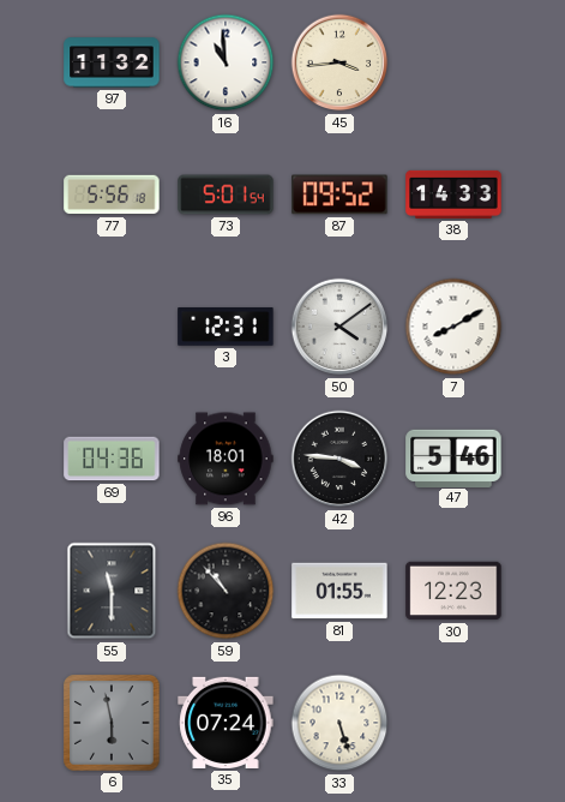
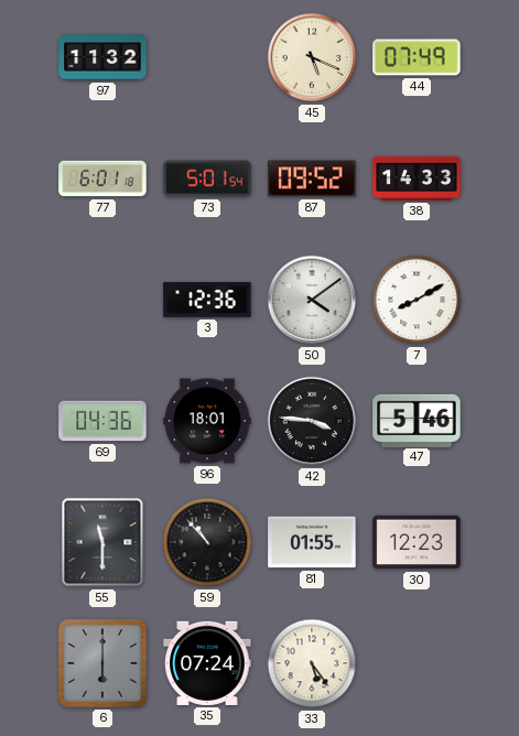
16: 10:59 -> none (226, 62)
45: 3:44 -> 5:19 (312, 57)
44: none -> 07:49 (417, 57)
77: 5:56 -> 6:01 (102, 178)
3: 12:31 -> 12:36 (207, 301)
6: 5:58 -> 6:00 (102, 663)
33: 5:27 -> 5:24 (312, 663)
